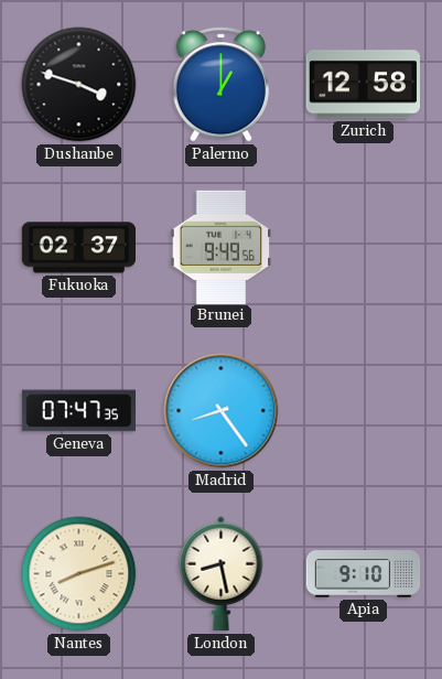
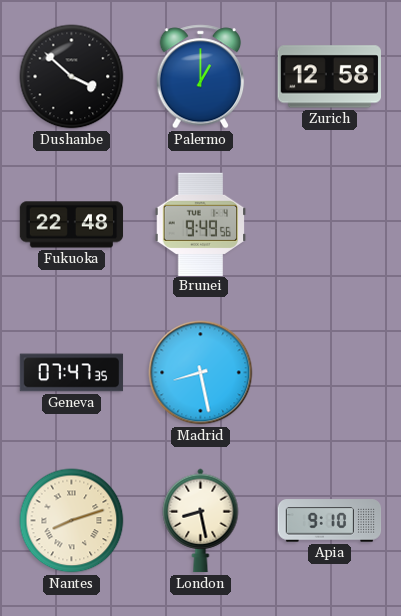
Dushanbe: 3:48 -> 3:52 (72, 77)
Fukuoka: 02:37 -> 22:48 (72, 225)
Madrid: 8:24 -> 8:28 (201, 373)
